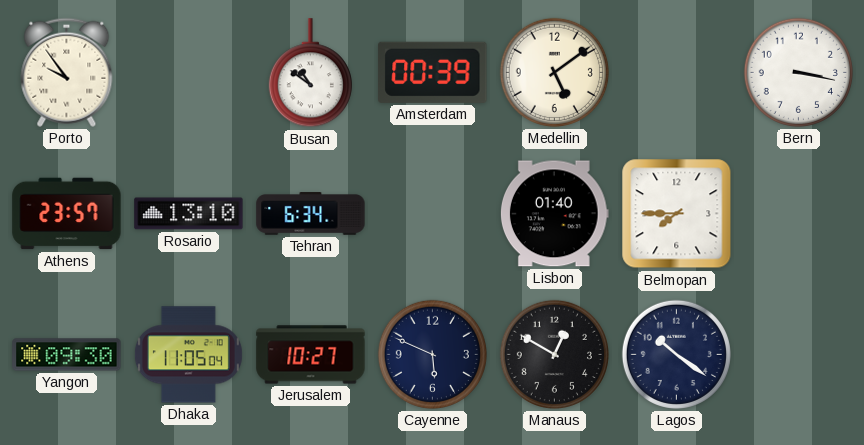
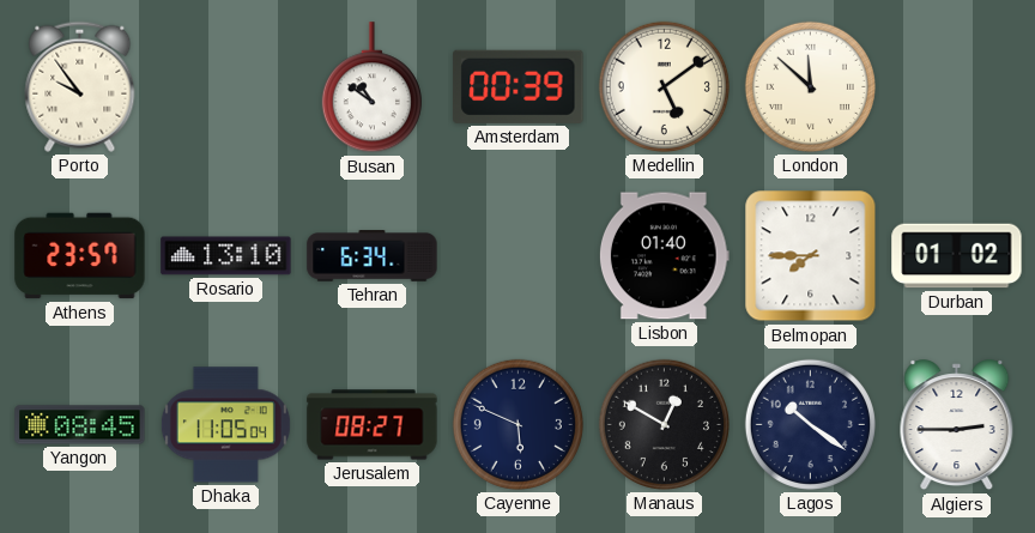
London: none -> 11:52 (810, 86)
Bern: 3:17 -> none (798, 72)
Durban: none -> 01:02 (957, 256)
Yangon: 09:30 -> 08:45 (80, 425)
Jerusalem: 10:27 -> 08:27 (373, 425)
Algiers: none -> 2:45 (957, 425)
